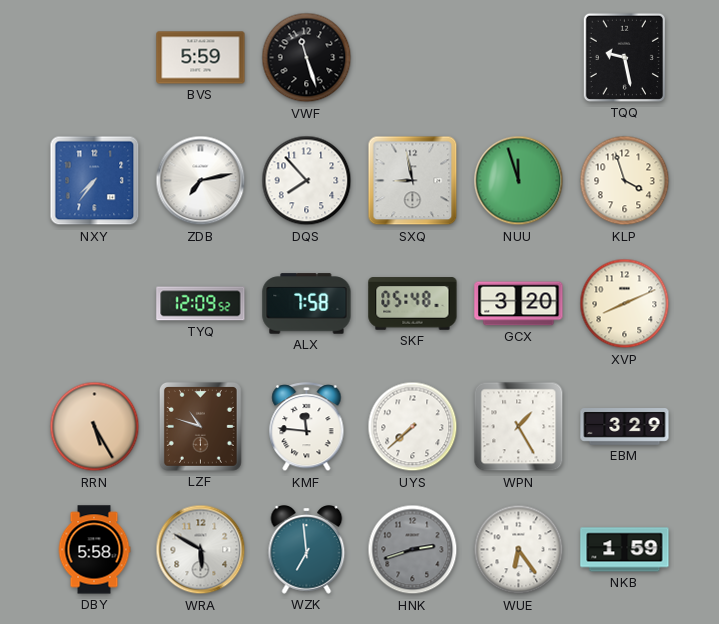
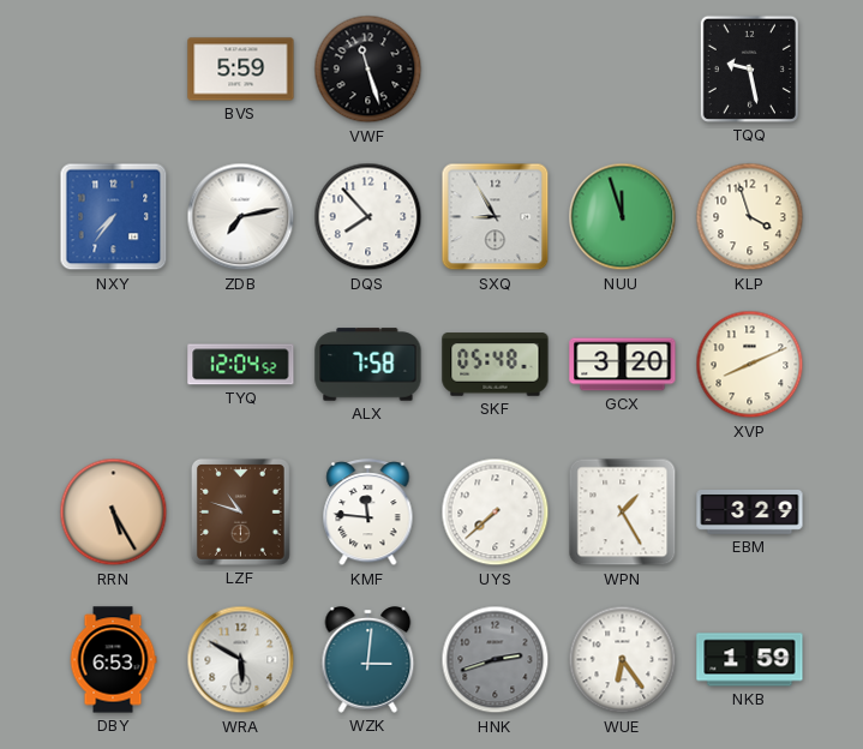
SXQ: 8:58 -> 8:55 (496, 217)
TYQ: 12:09 -> 12:04 (241, 365)
DBY: 5:58 -> 6:53 (113, 660)
WZK: 6:59 -> 3:01 (368, 660)
